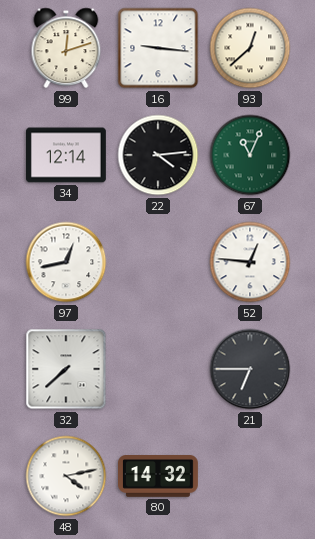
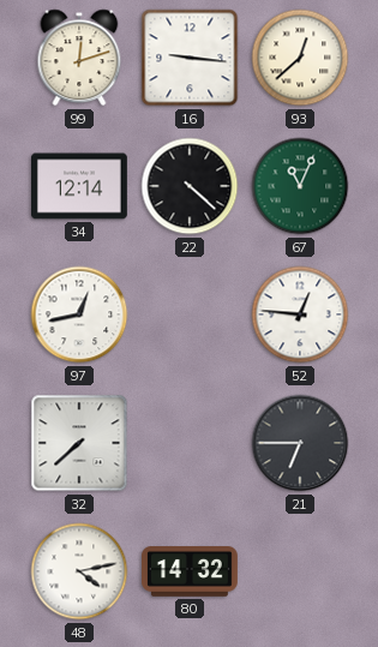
22: 4:14 -> 4:22 (190, 186)
